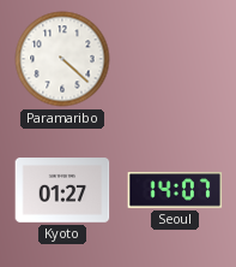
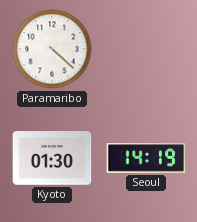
Kyoto: 01:27 -> 01:30 (52, 158)
Seoul: 14:07 -> 14:19 (146, 158)
